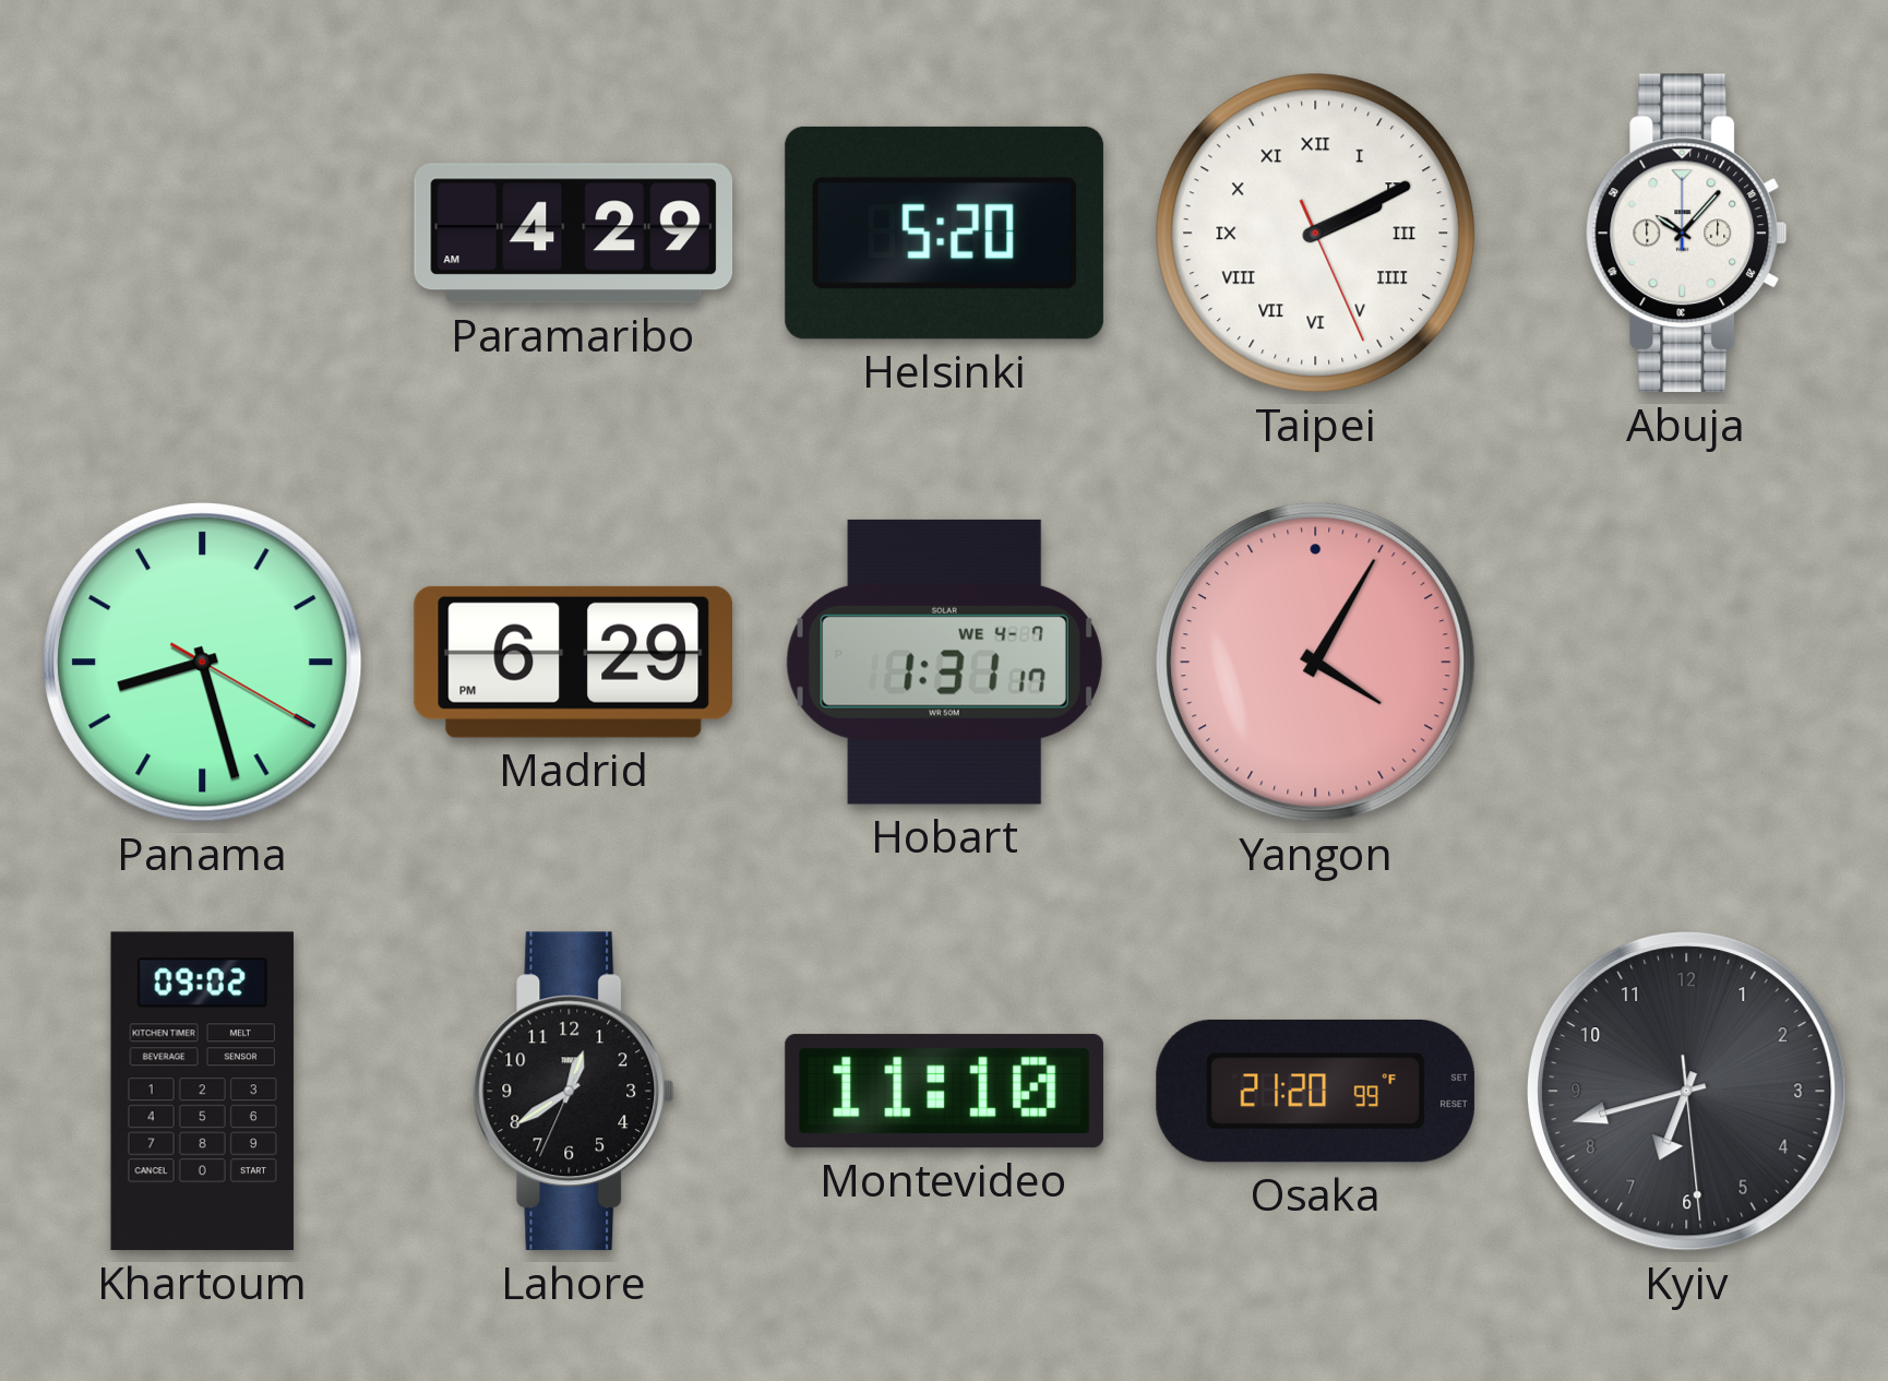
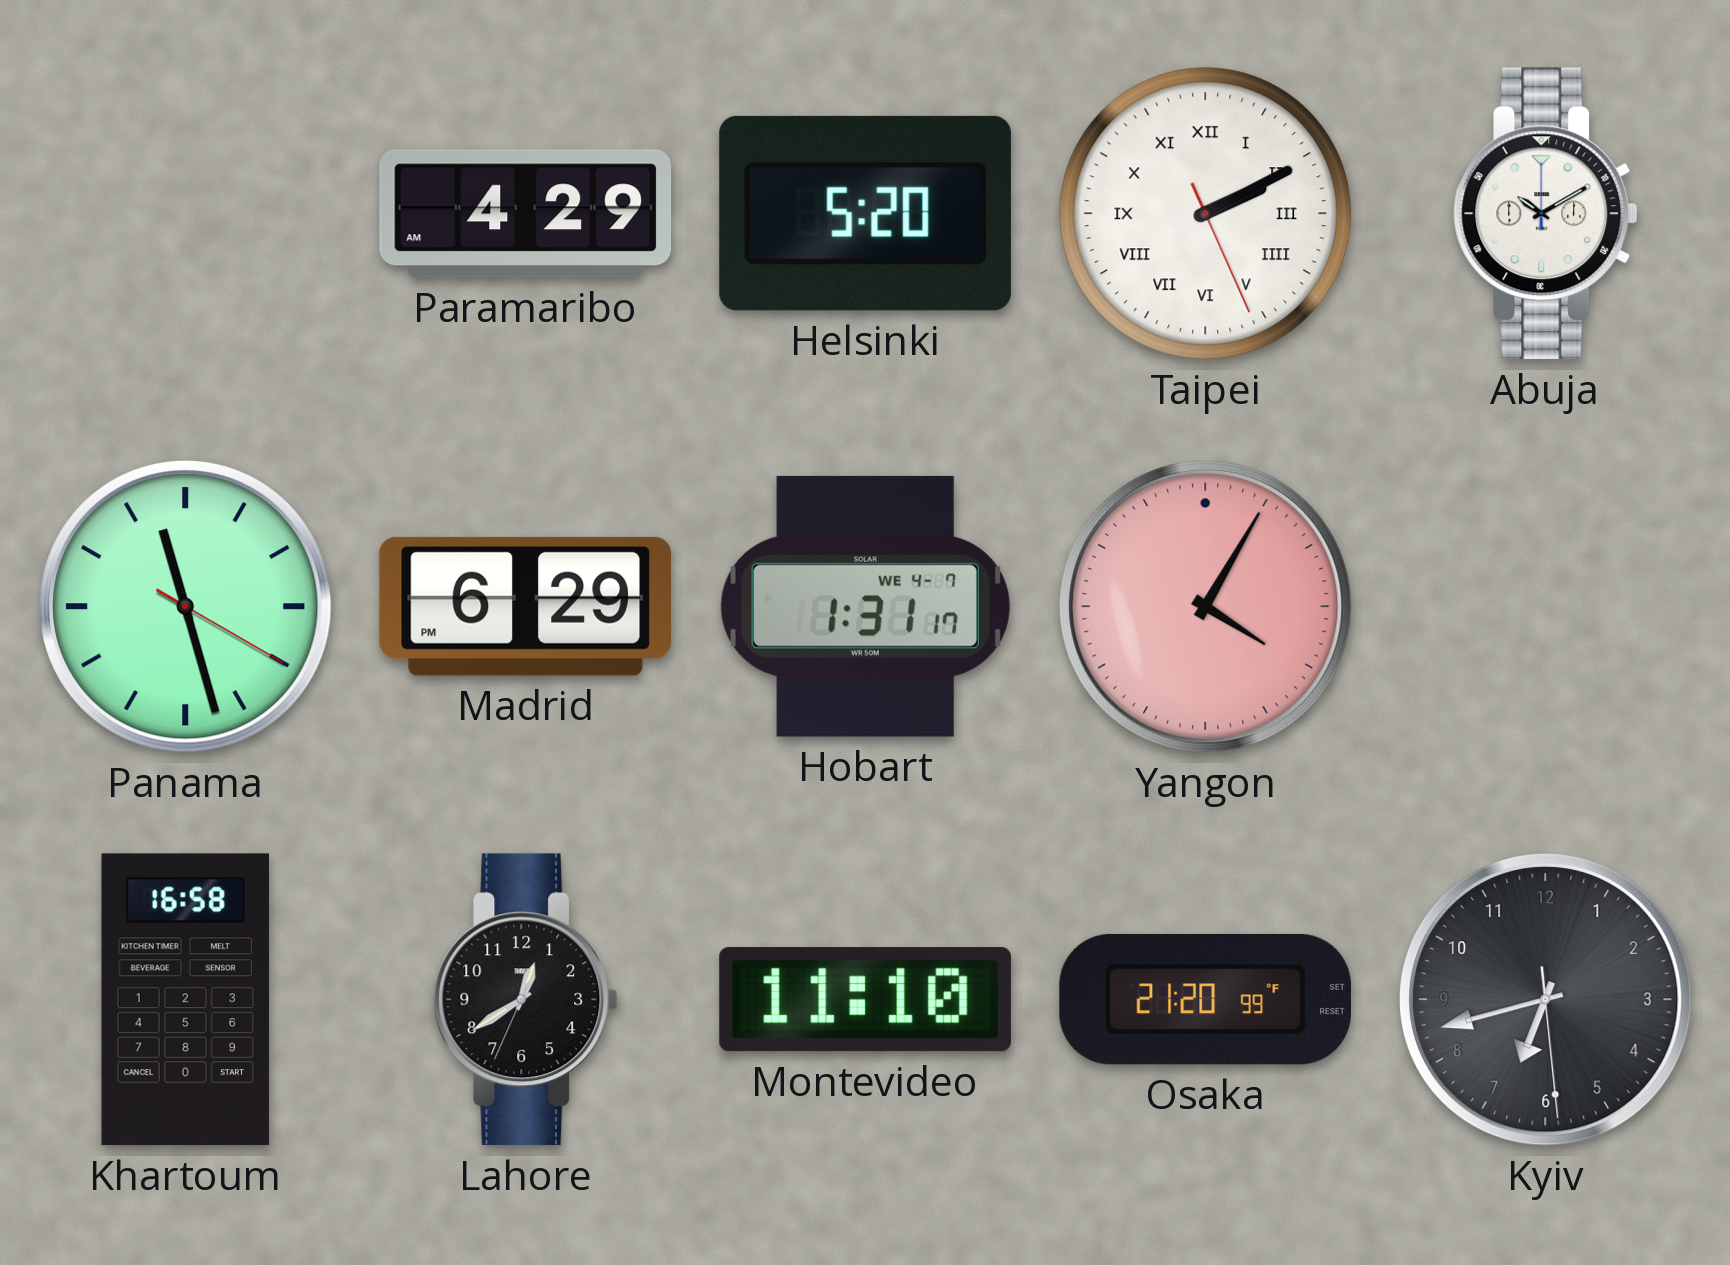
Abuja: 10:07 -> 10:10 (1546, 214)
Panama: 8:27 -> 11:27 (186, 607)
Khartoum: 09:02 -> 16:58 (185, 1000)
